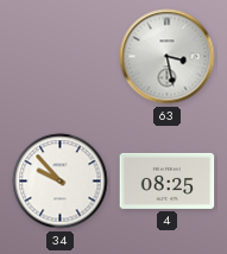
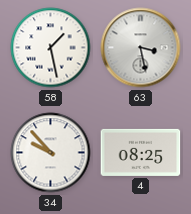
58: none -> 1:28 (51, 48)
